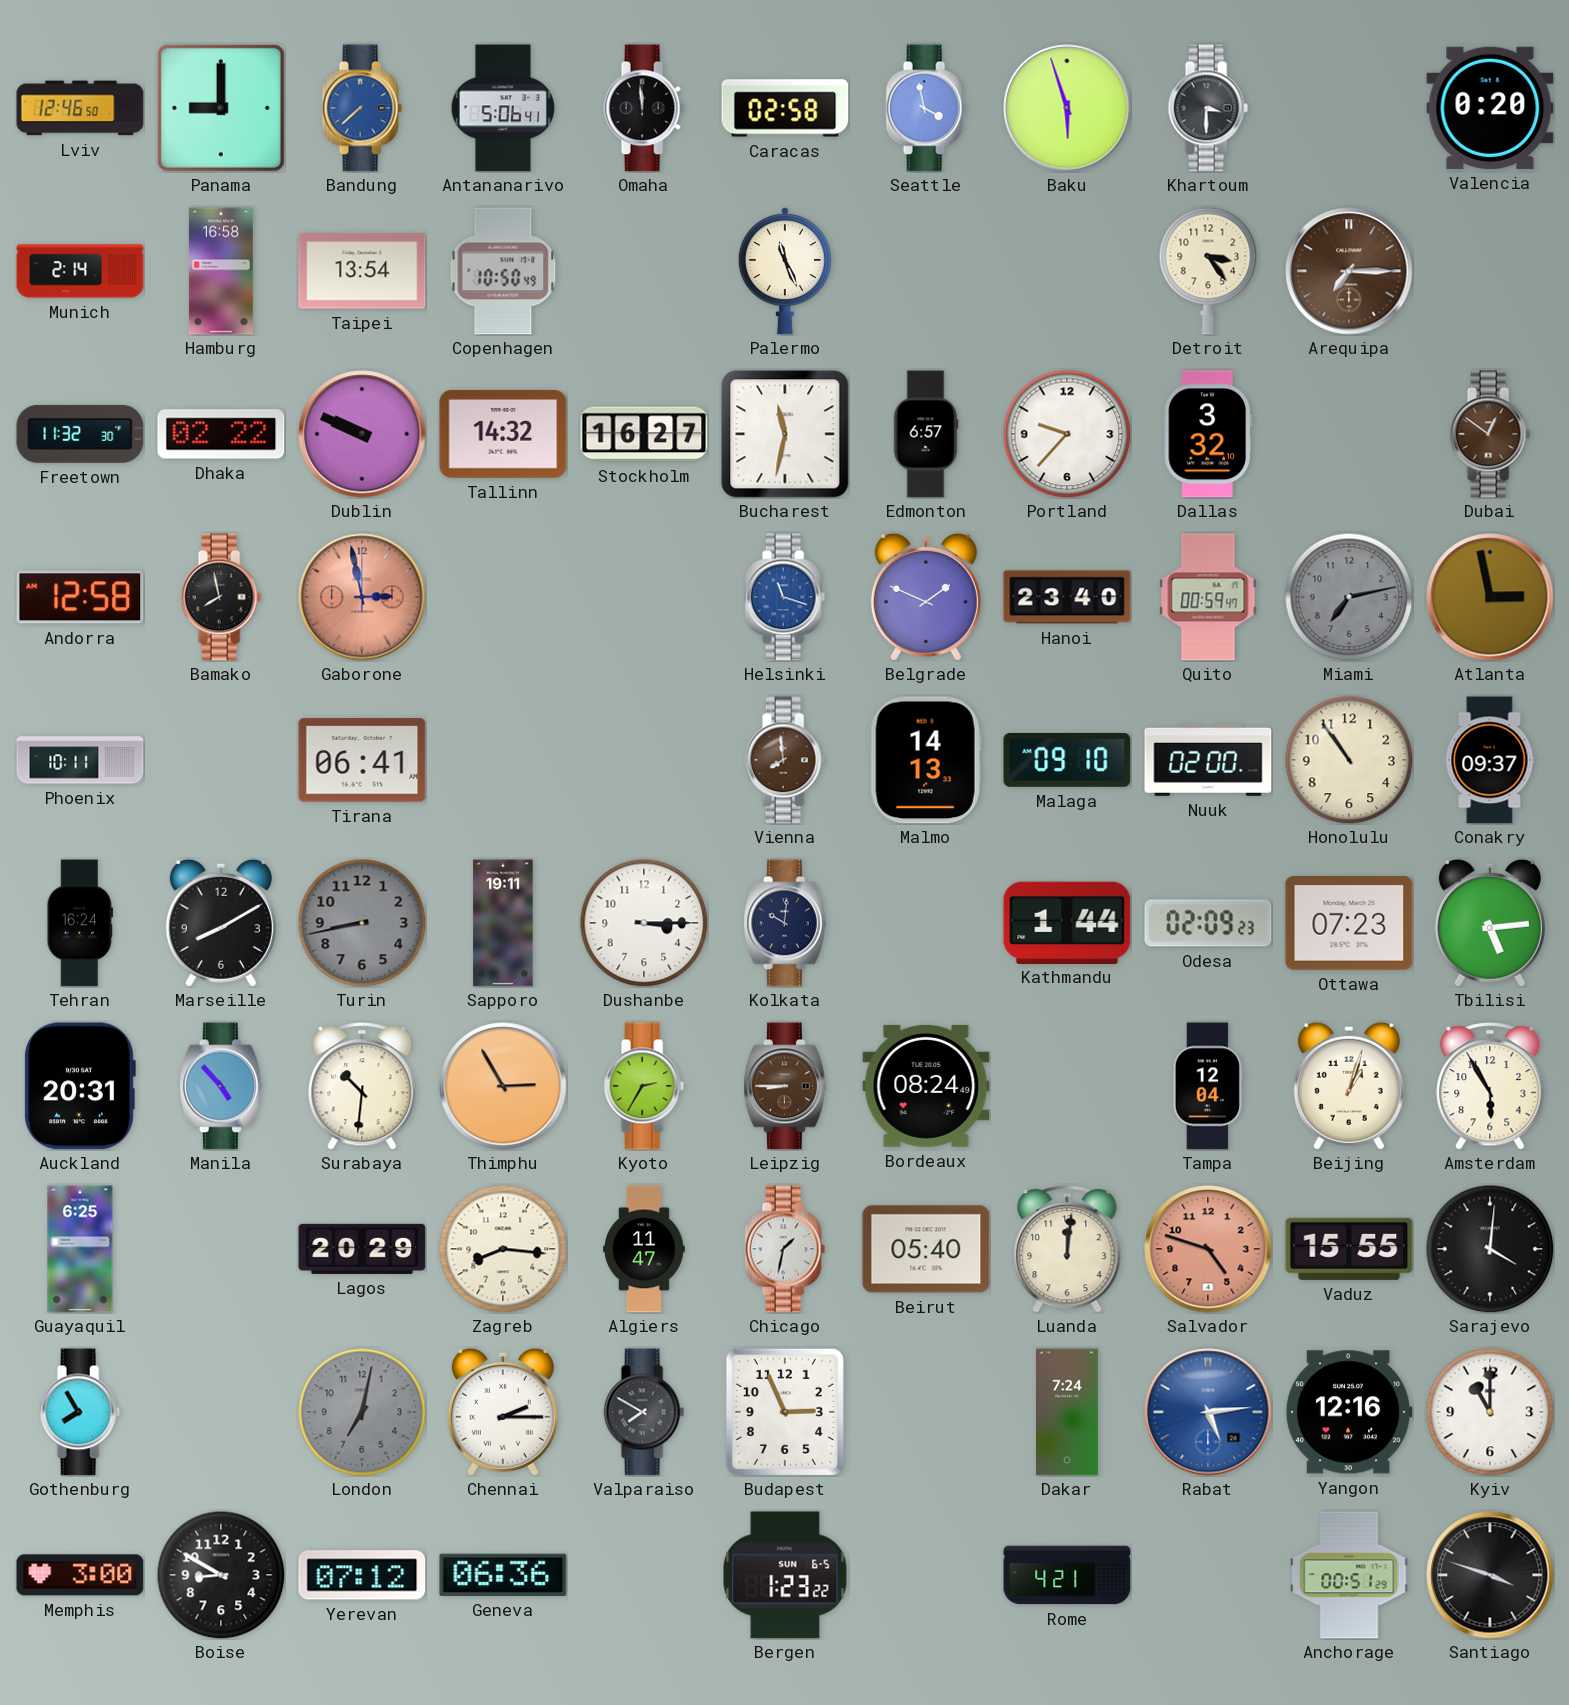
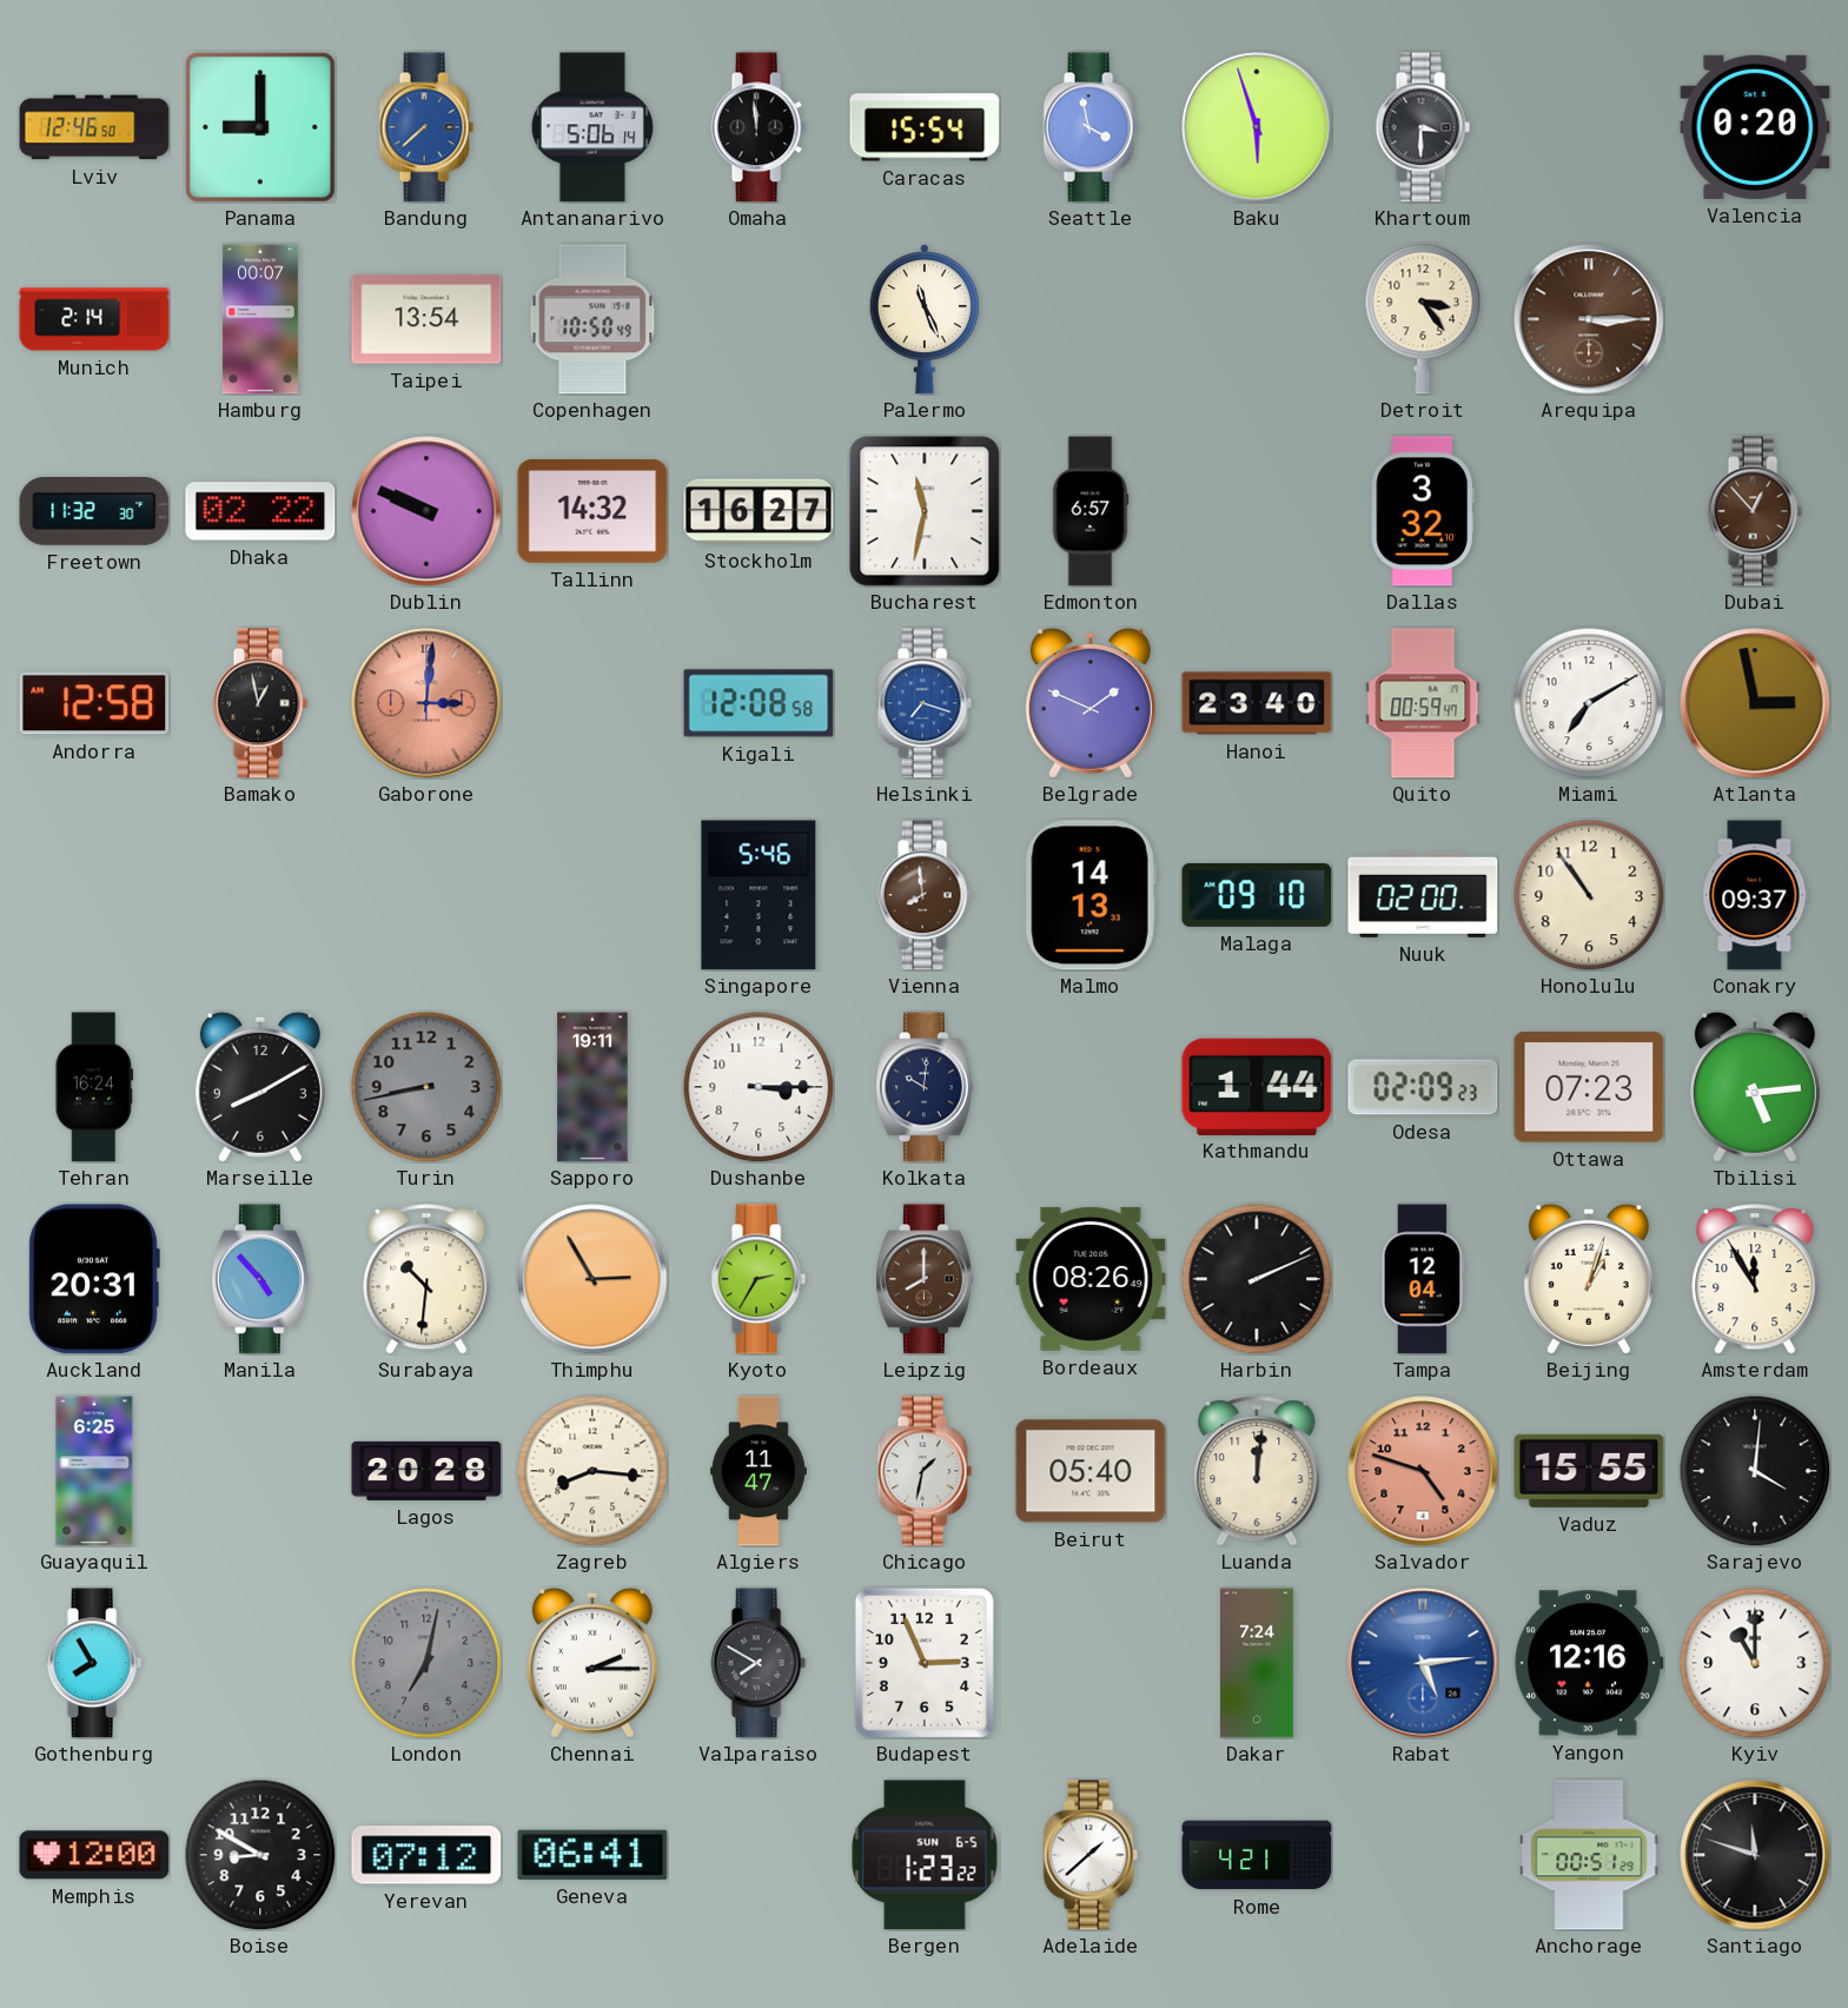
Antananarivo: 5:06:41 -> 5:06:14 (592, 127)
Caracas: 02:58 -> 15:54 (925, 127)
Hamburg: 16:58 -> 00:07 (260, 319)
Arequipa: 7:15 -> 3:15 (1589, 319)
Portland: 9:37 -> none (1067, 434)
Dubai: 12:51 -> 12:53 (1755, 511)
Bamako: 7:58 -> 12:58 (260, 703)
Gaborone: 2:58 -> 3:01 (426, 703)
Kigali: none -> 12:08 (759, 703)
Helsinki: 11:18 -> 7:18 (925, 703)
Miami: 7:13 -> 7:10 (1589, 703)
Miami dial: grey -> white (1589, 703)
Phoenix: 10:11 -> none (80, 760)
Tirana: 06:41 -> none (362, 760)
Singapore: none -> 5:46 (759, 895)
Leipzig: 8:45 -> 8:00 (925, 1279)
Bordeaux: 08:24 -> 08:26 (1091, 1279)
Harbin: none -> 2:11 (1257, 1279)
Amsterdam: 5:55 -> 11:55 (1755, 1279)
Lagos: 20:29 -> 20:28 (426, 1471)
Memphis: 3:00 -> 12:00 (94, 1855)
Geneva: 06:36 -> 06:41 (592, 1855)
Adelaide: none -> 1:38 (1091, 1855)
Santiago: 3:48 -> 11:48 (1755, 1855)
